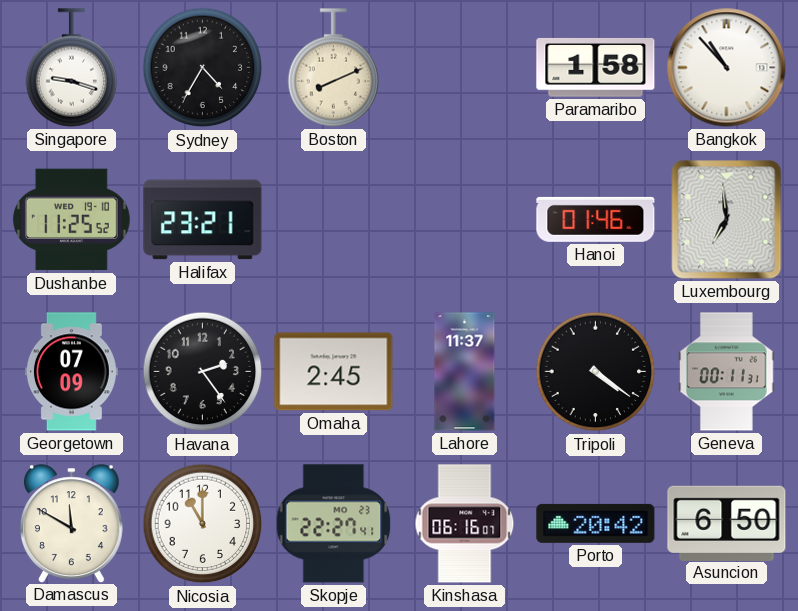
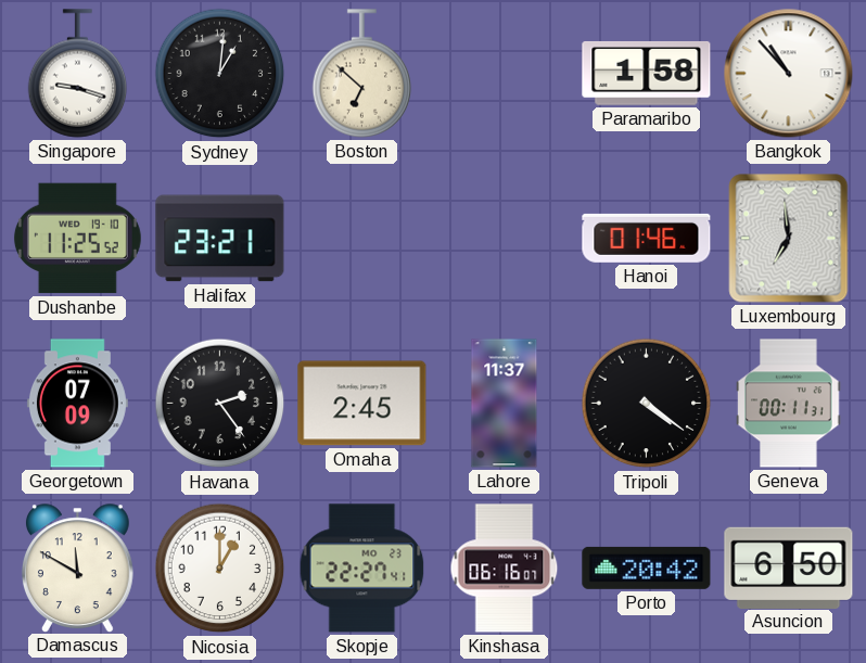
Sydney: 4:35 -> 1:01 (220, 74)
Boston: 8:11 -> 6:52 (362, 74)
Nicosia: 11:00 -> 1:00 (220, 569)
